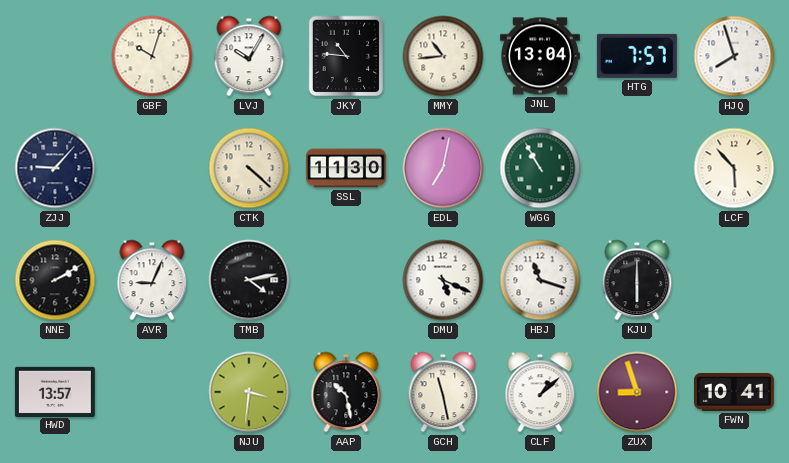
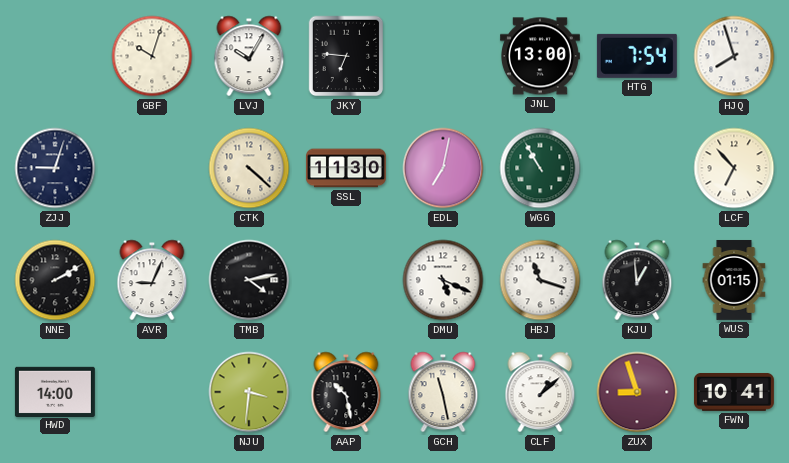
JKY: 10:46 -> 6:46 (346, 56)
MMY: 10:44 -> none (443, 56)
JNL: 13:04 -> 13:00 (540, 56)
HTG: 7:57 -> 7:54 (637, 56)
ZJJ: 9:07 -> 9:03 (55, 168)
LCF: 5:53 -> 6:53 (734, 168)
KJU: 6:00 -> 12:59 (637, 280)
WUS: none -> 01:15 (734, 280)
HWD: 13:57 -> 14:00 (55, 391)
